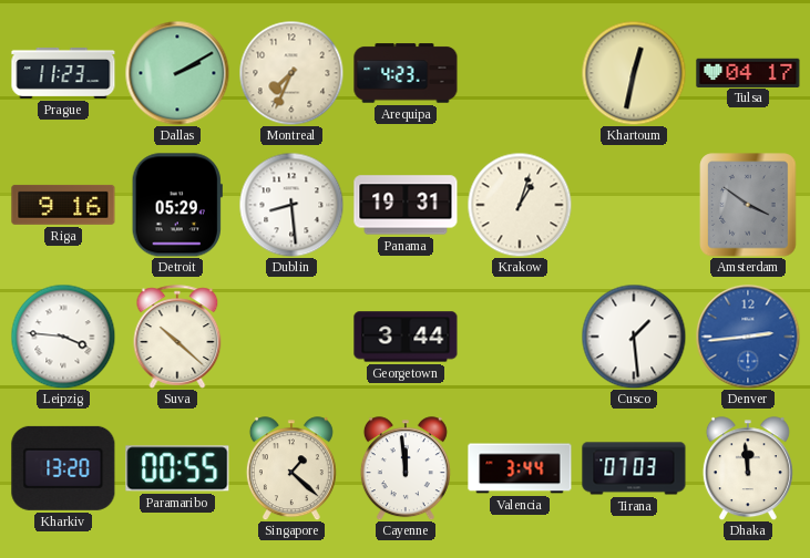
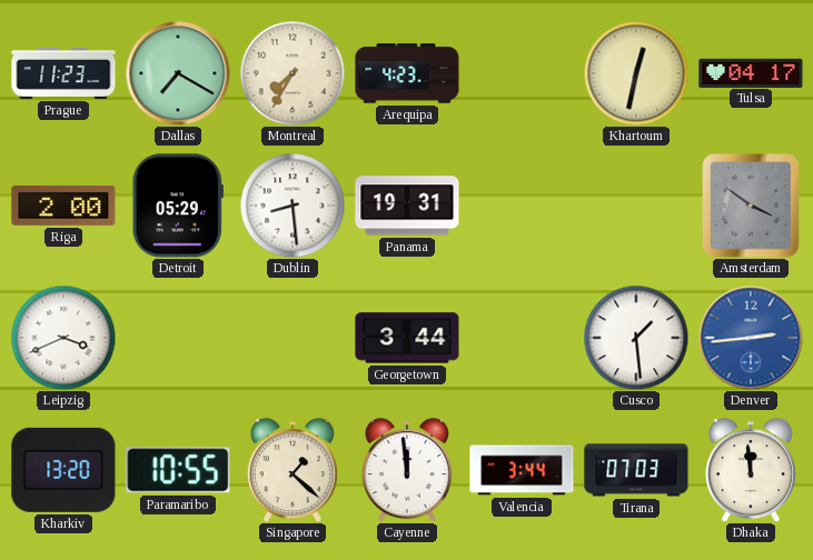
Dallas: 2:10 -> 7:20 (178, 73)
Montreal: 7:34 -> 7:35 (293, 73)
Riga: 9:16 -> 2:00 (63, 206)
Krakow: 1:03 -> none (520, 205)
Leipzig: 3:46 -> 3:41 (63, 338)
Suva: 10:22 -> none (177, 337)
Paramaribo: 00:55 -> 10:55 (178, 470)
